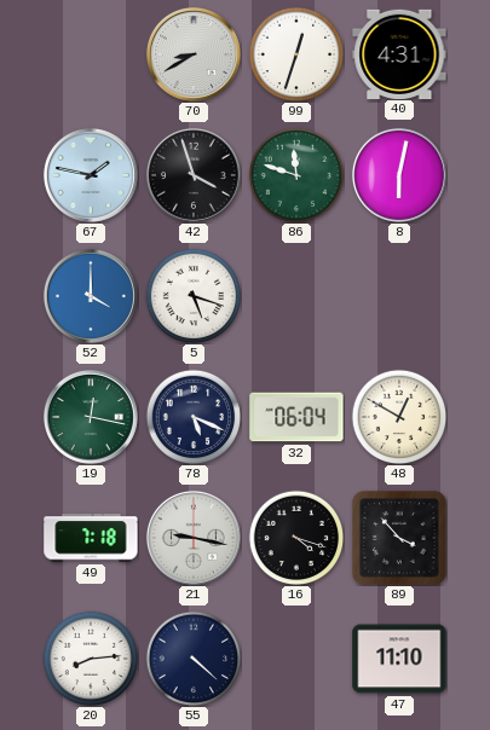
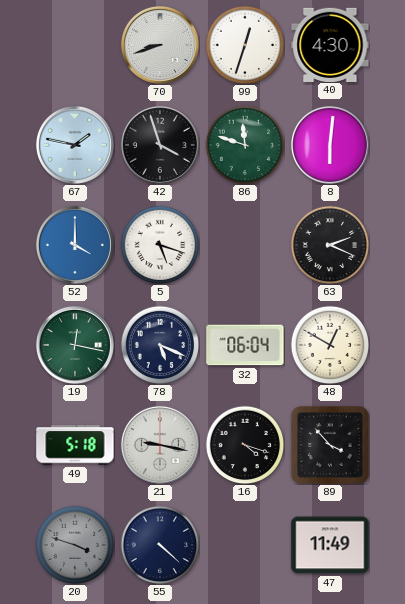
70: 8:40 -> 8:42 (160, 45)
40: 4:31 -> 4:30 (330, 44)
8: 6:02 -> 6:01 (330, 145)
63: none -> 2:19 (330, 245)
49: 7:18 -> 5:18 (75, 445)
20: 8:14 -> 3:48 (75, 545)
20 dial: white -> grey (75, 545)
47: 11:10 -> 11:49 (330, 545)
